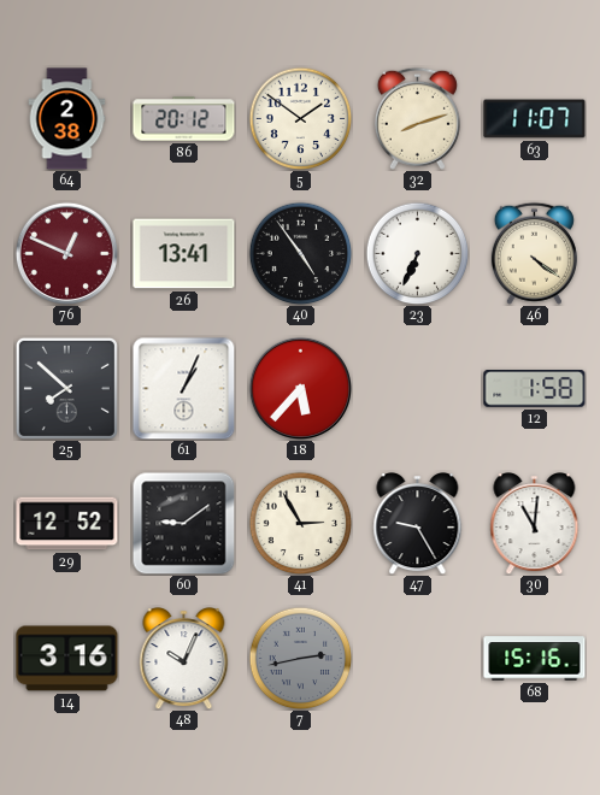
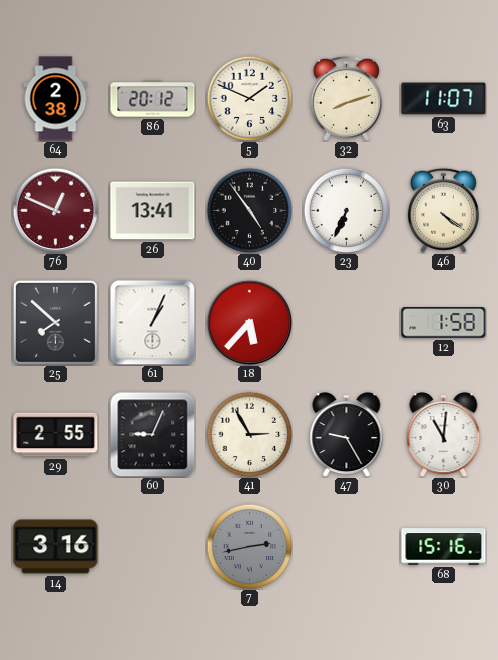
5: 1:51 -> 1:49 (249, 98)
29: 12:52 -> 2:55 (56, 435)
60: 9:09 -> 9:04 (152, 434)
48: 10:04 -> none (184, 659)
